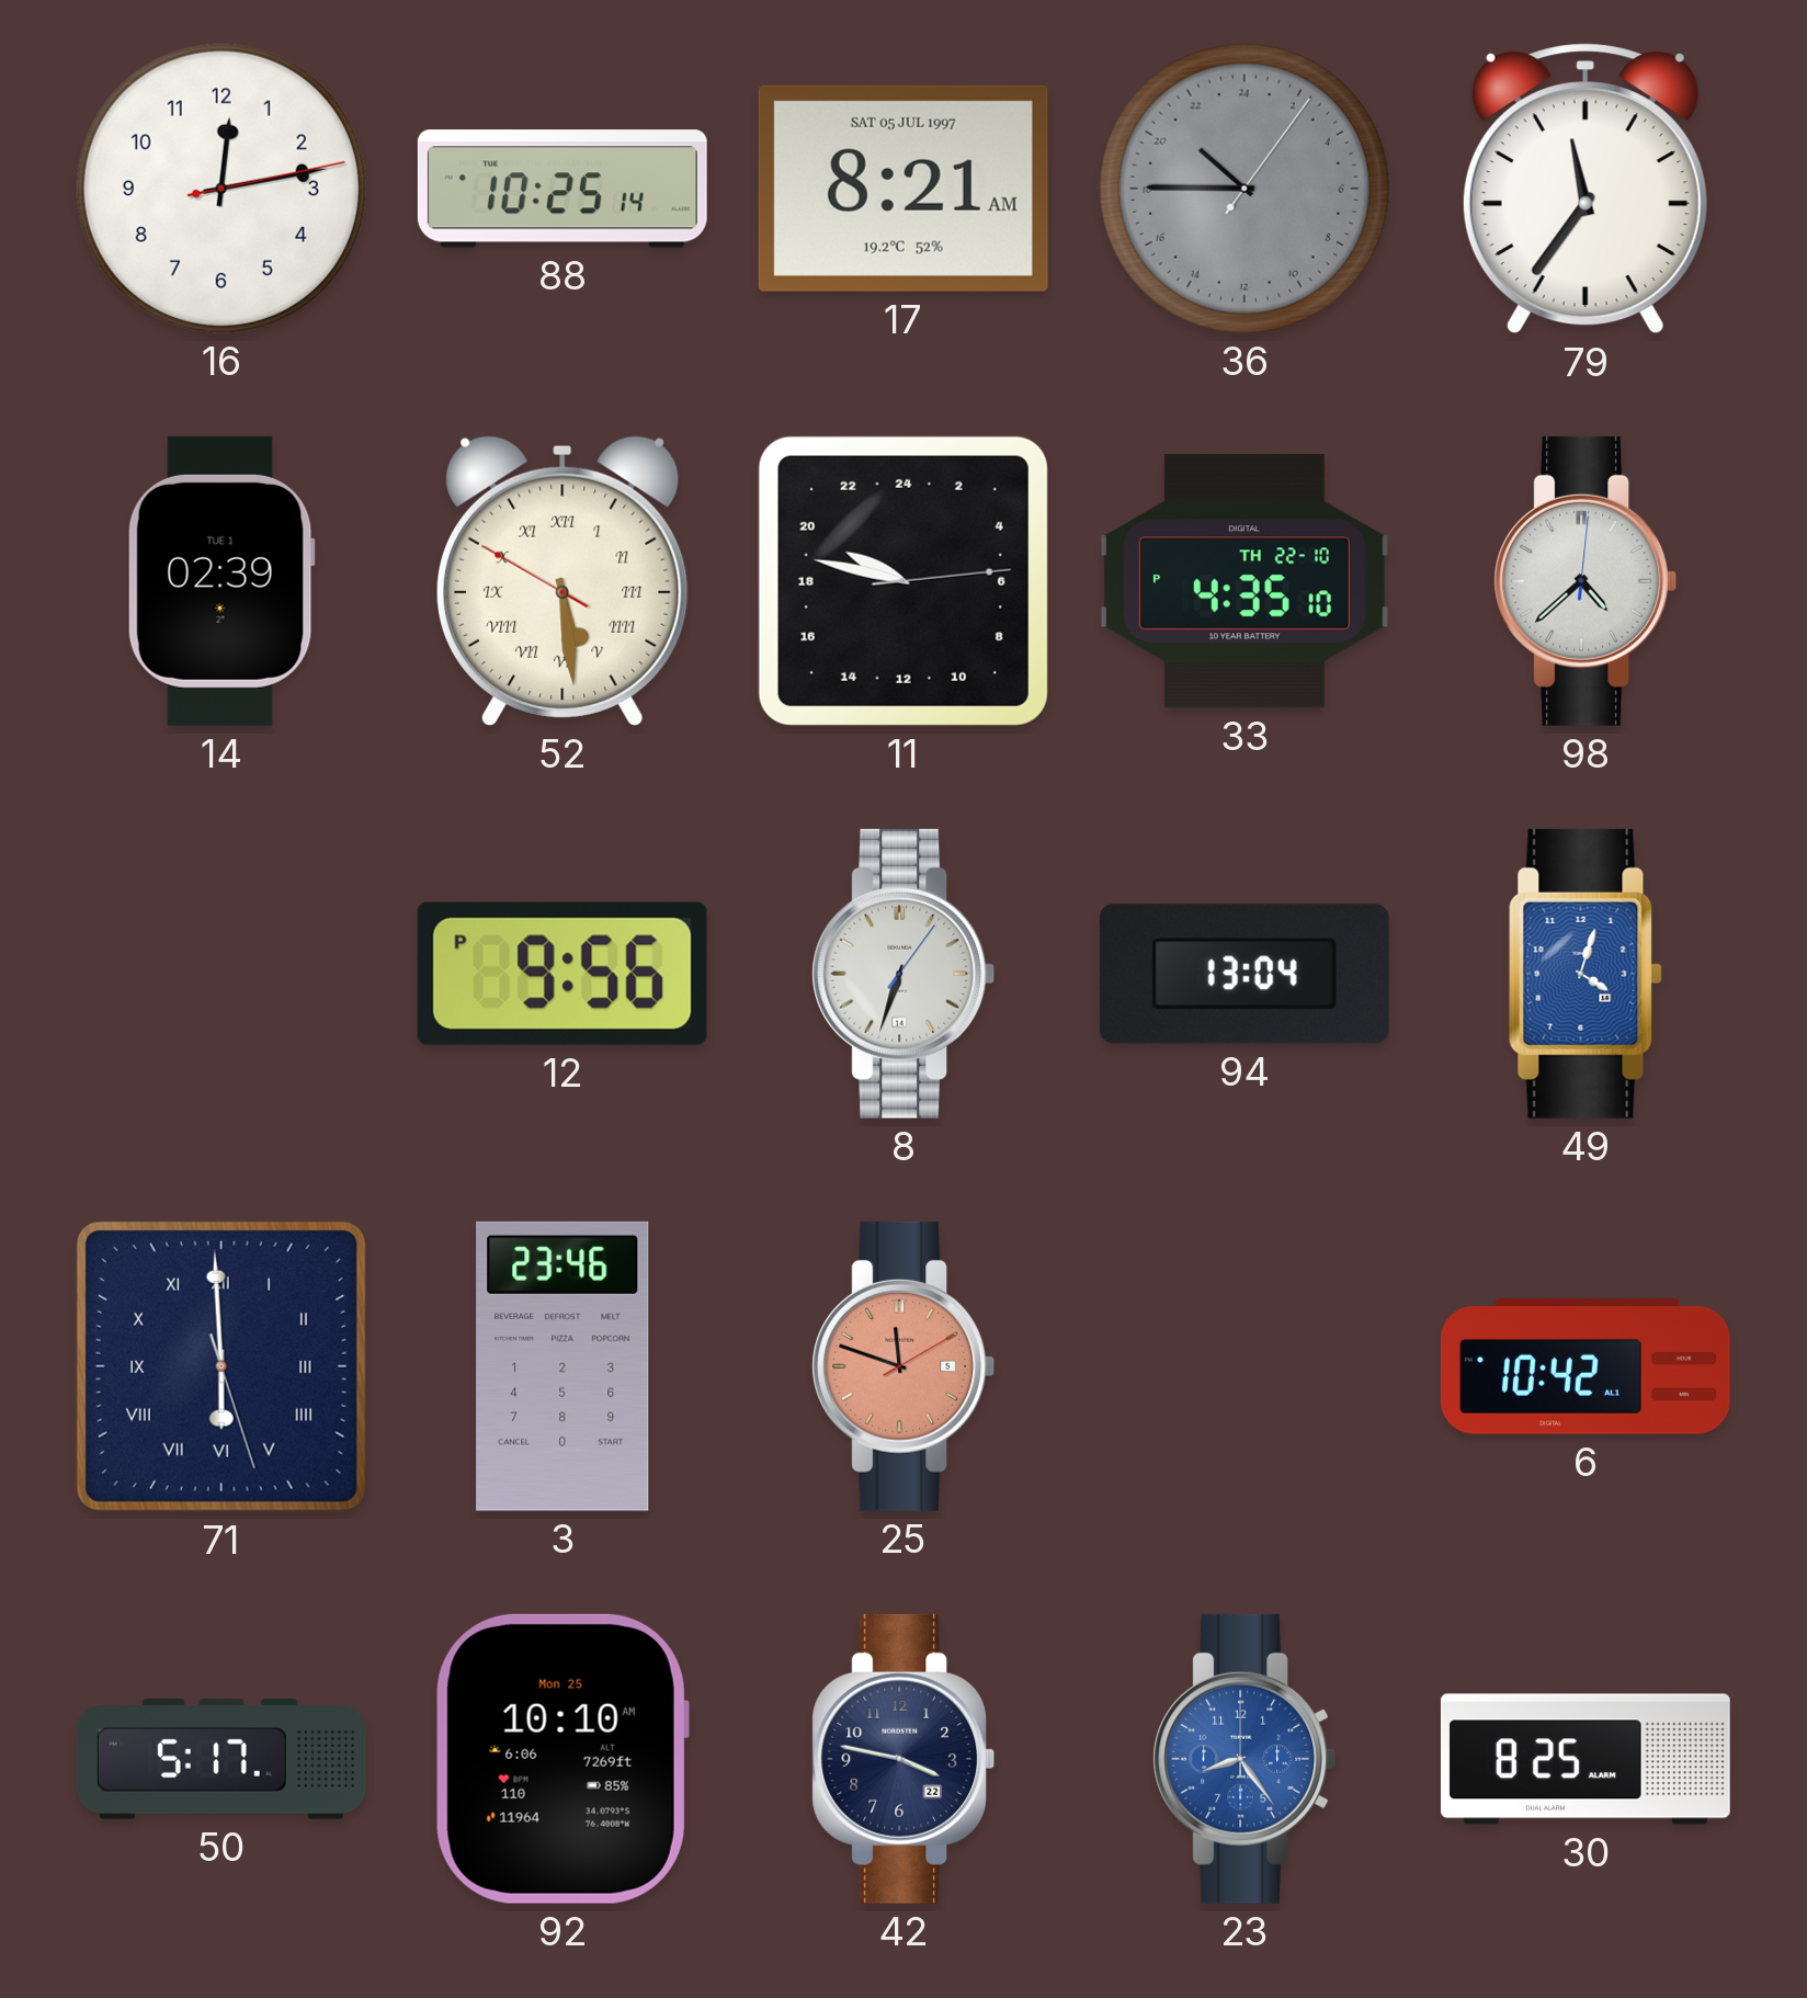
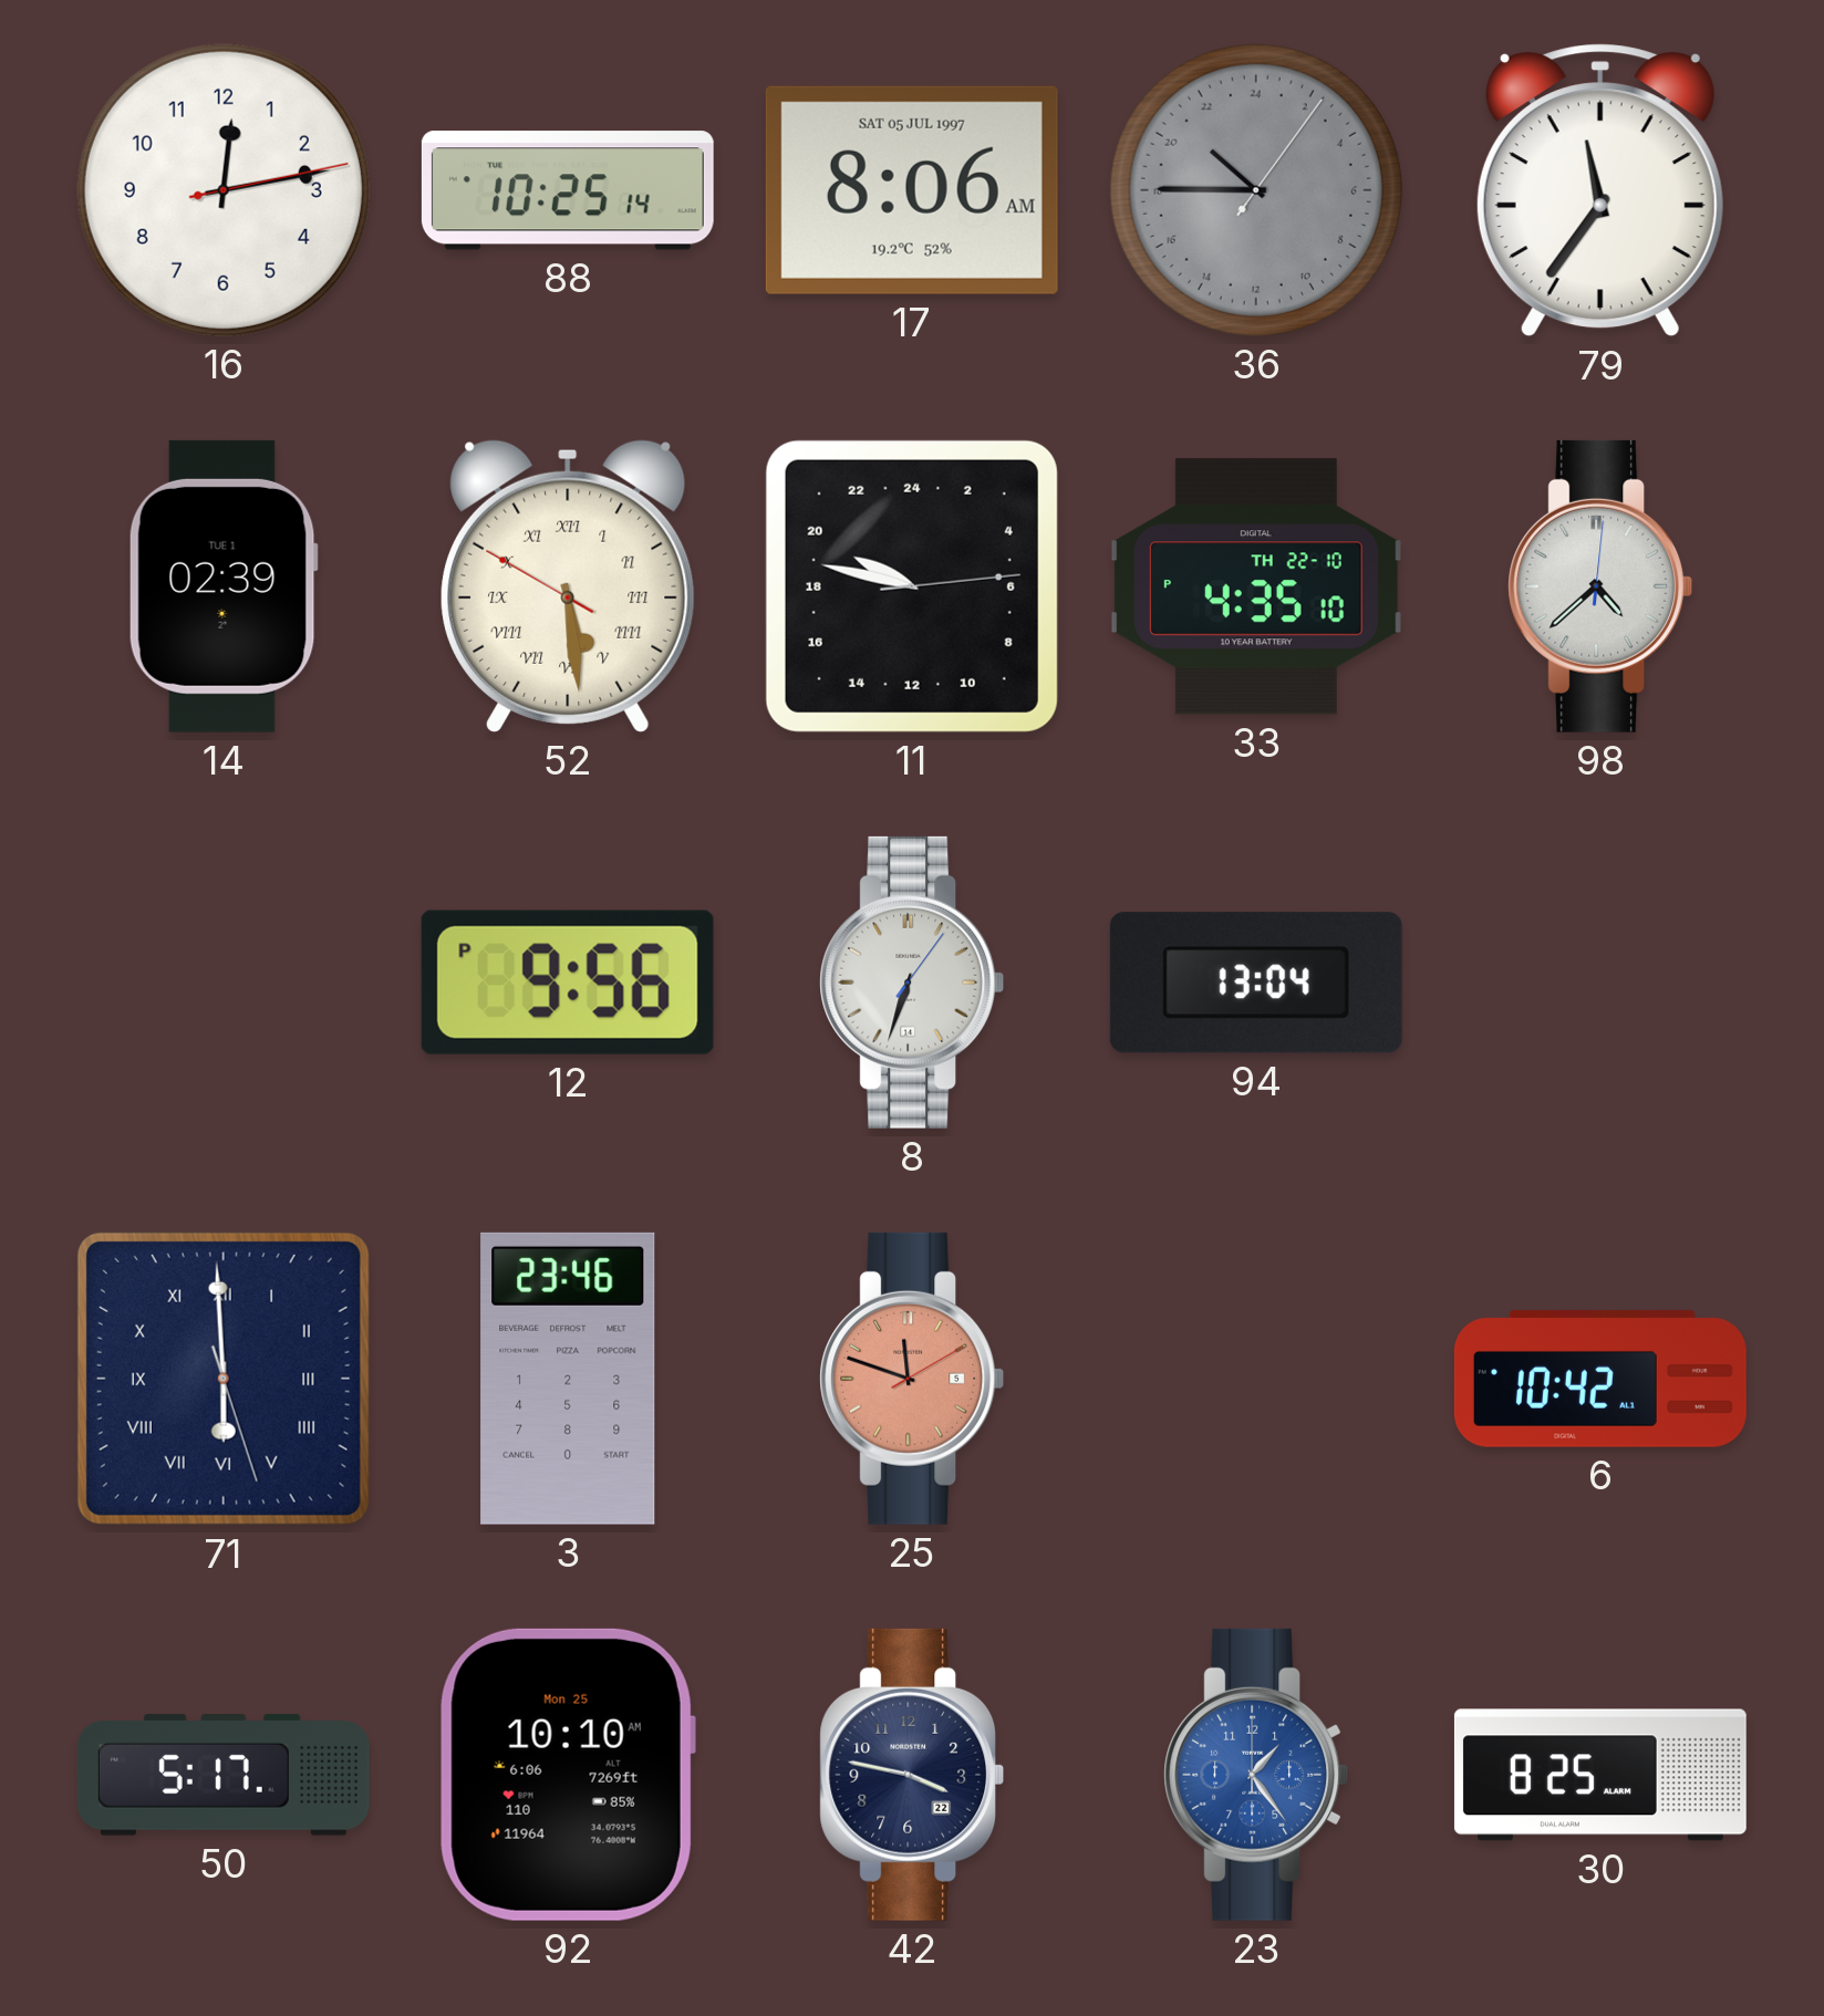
17: 8:21 -> 8:06 (912, 190)
49: 4:03 -> none (1586, 974)
23: 8:24 -> 1:24 (1256, 1775)
